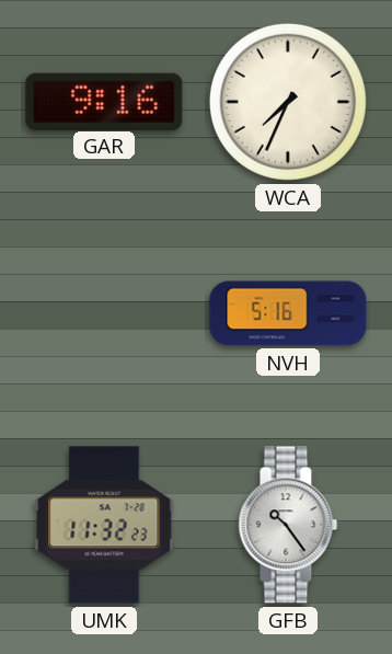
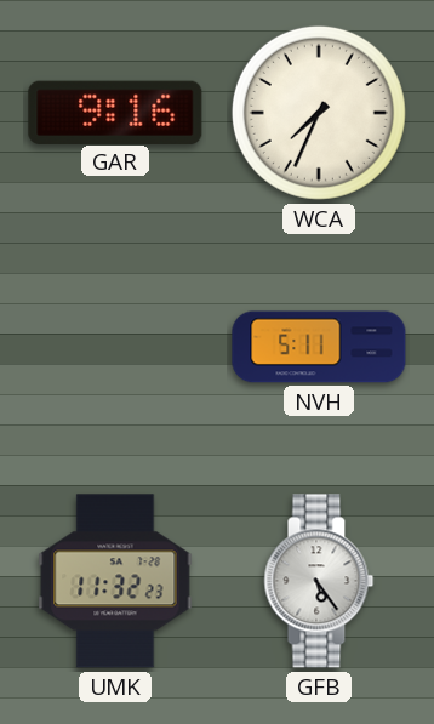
NVH: 5:16 -> 5:11 (319, 347)
GFB: 10:24 -> 5:24 (319, 581)
